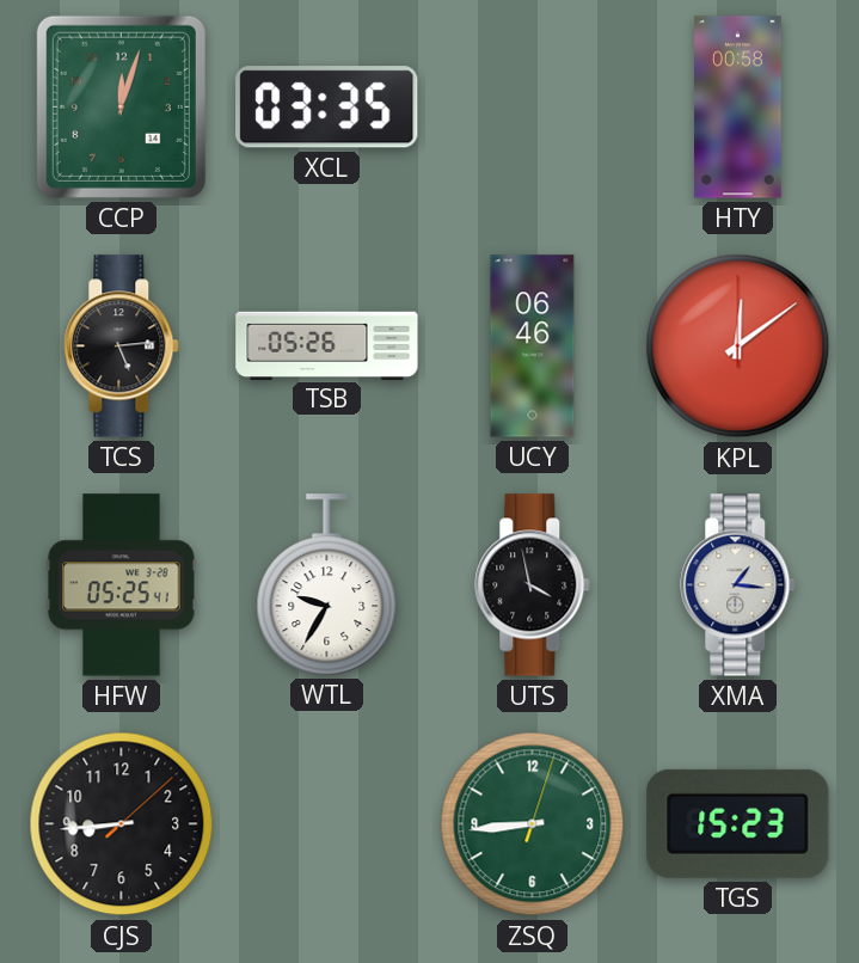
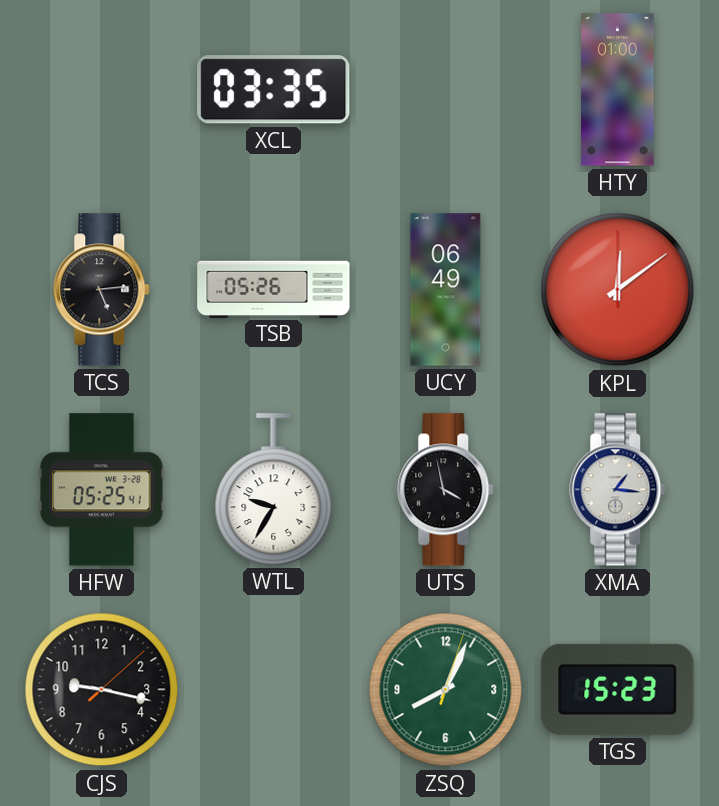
CCP: 12:03 -> none (121, 106)
HTY: 00:58 -> 01:00 (618, 90)
UCY: 06:46 -> 06:49 (446, 290)
CJS: 8:44 -> 9:17 (102, 690)
ZSQ: 8:44 -> 8:04 (446, 690)
